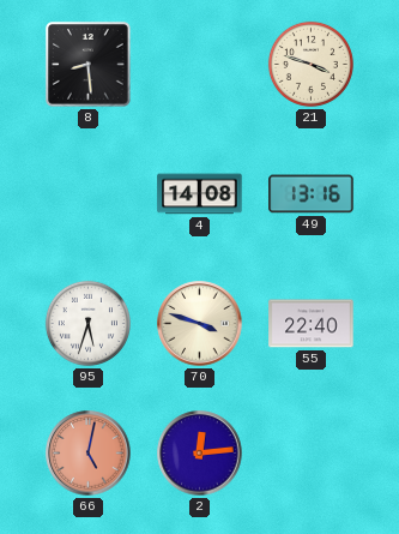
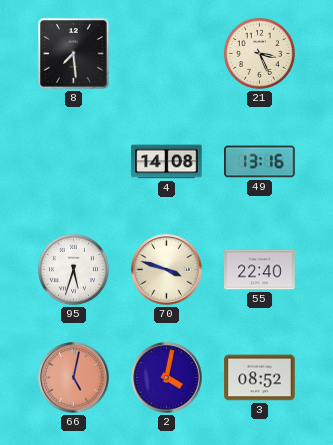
8: 8:29 -> 7:29 (74, 54)
21: 3:48 -> 3:26 (259, 53)
2: 12:14 -> 4:02 (167, 378)
3: none -> 08:52 (260, 378)
